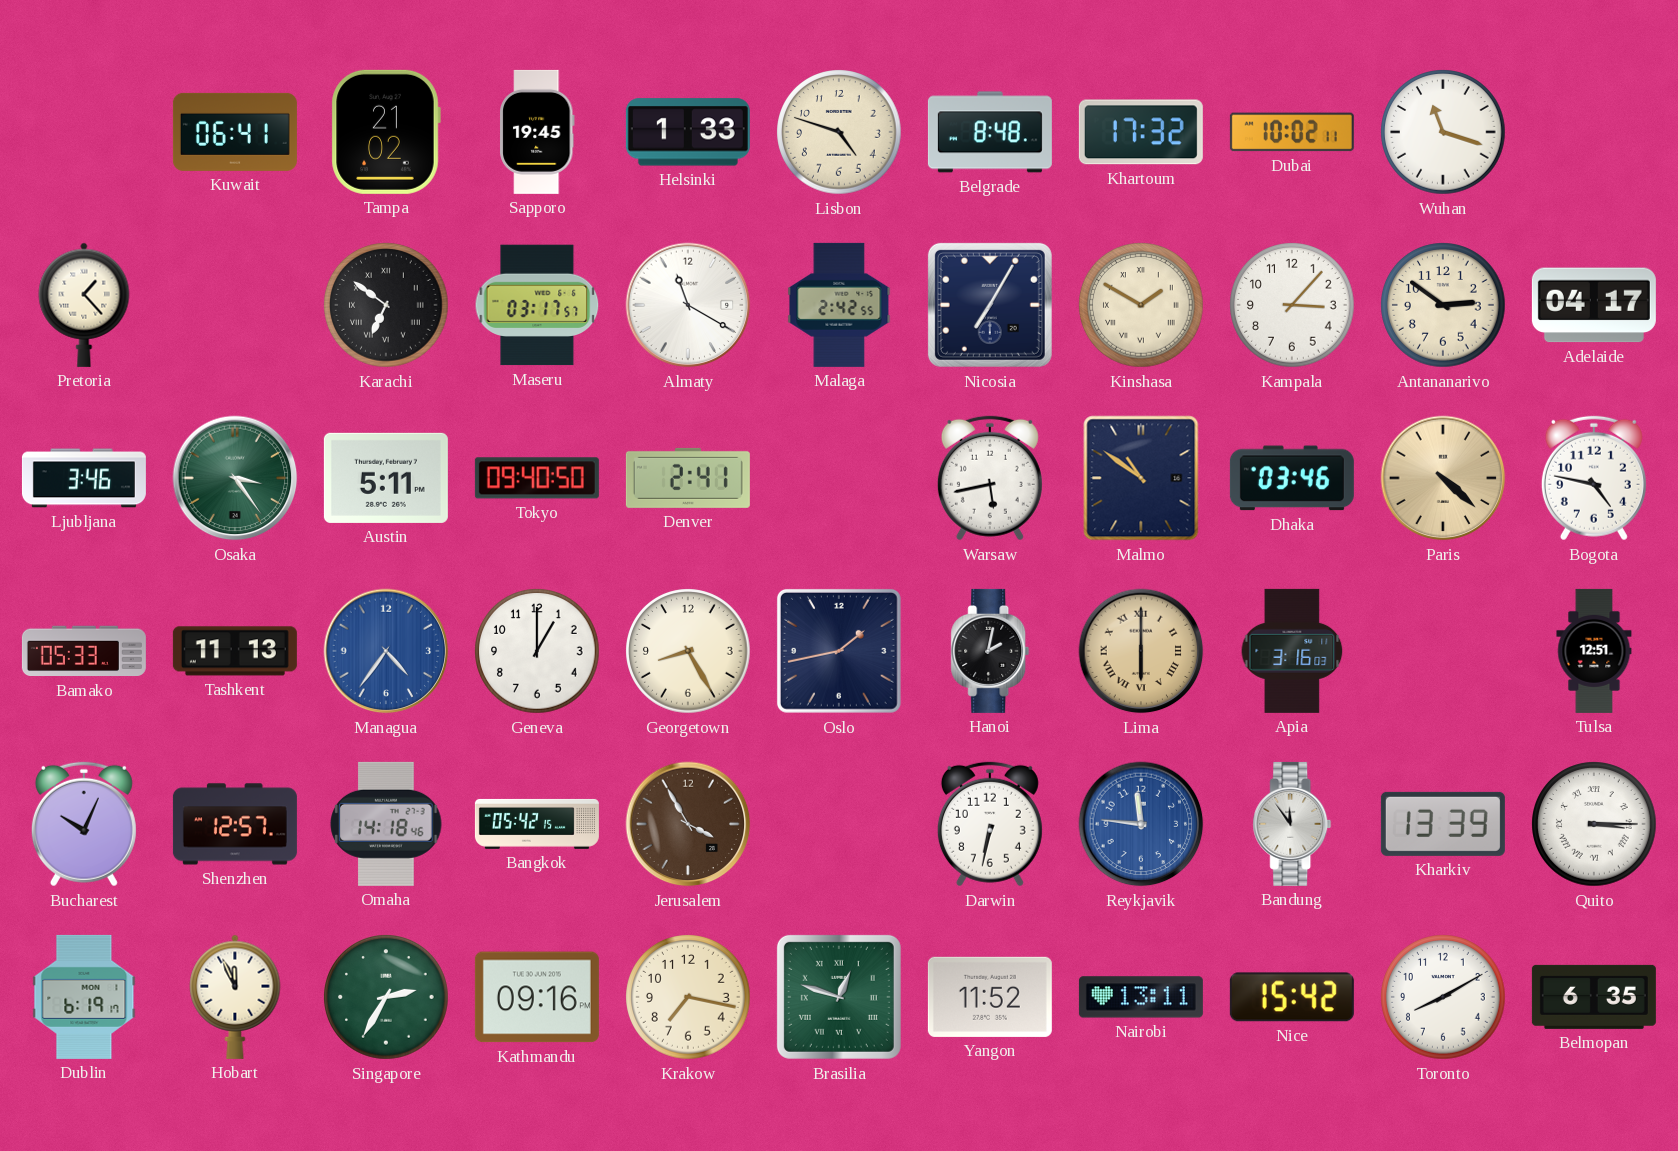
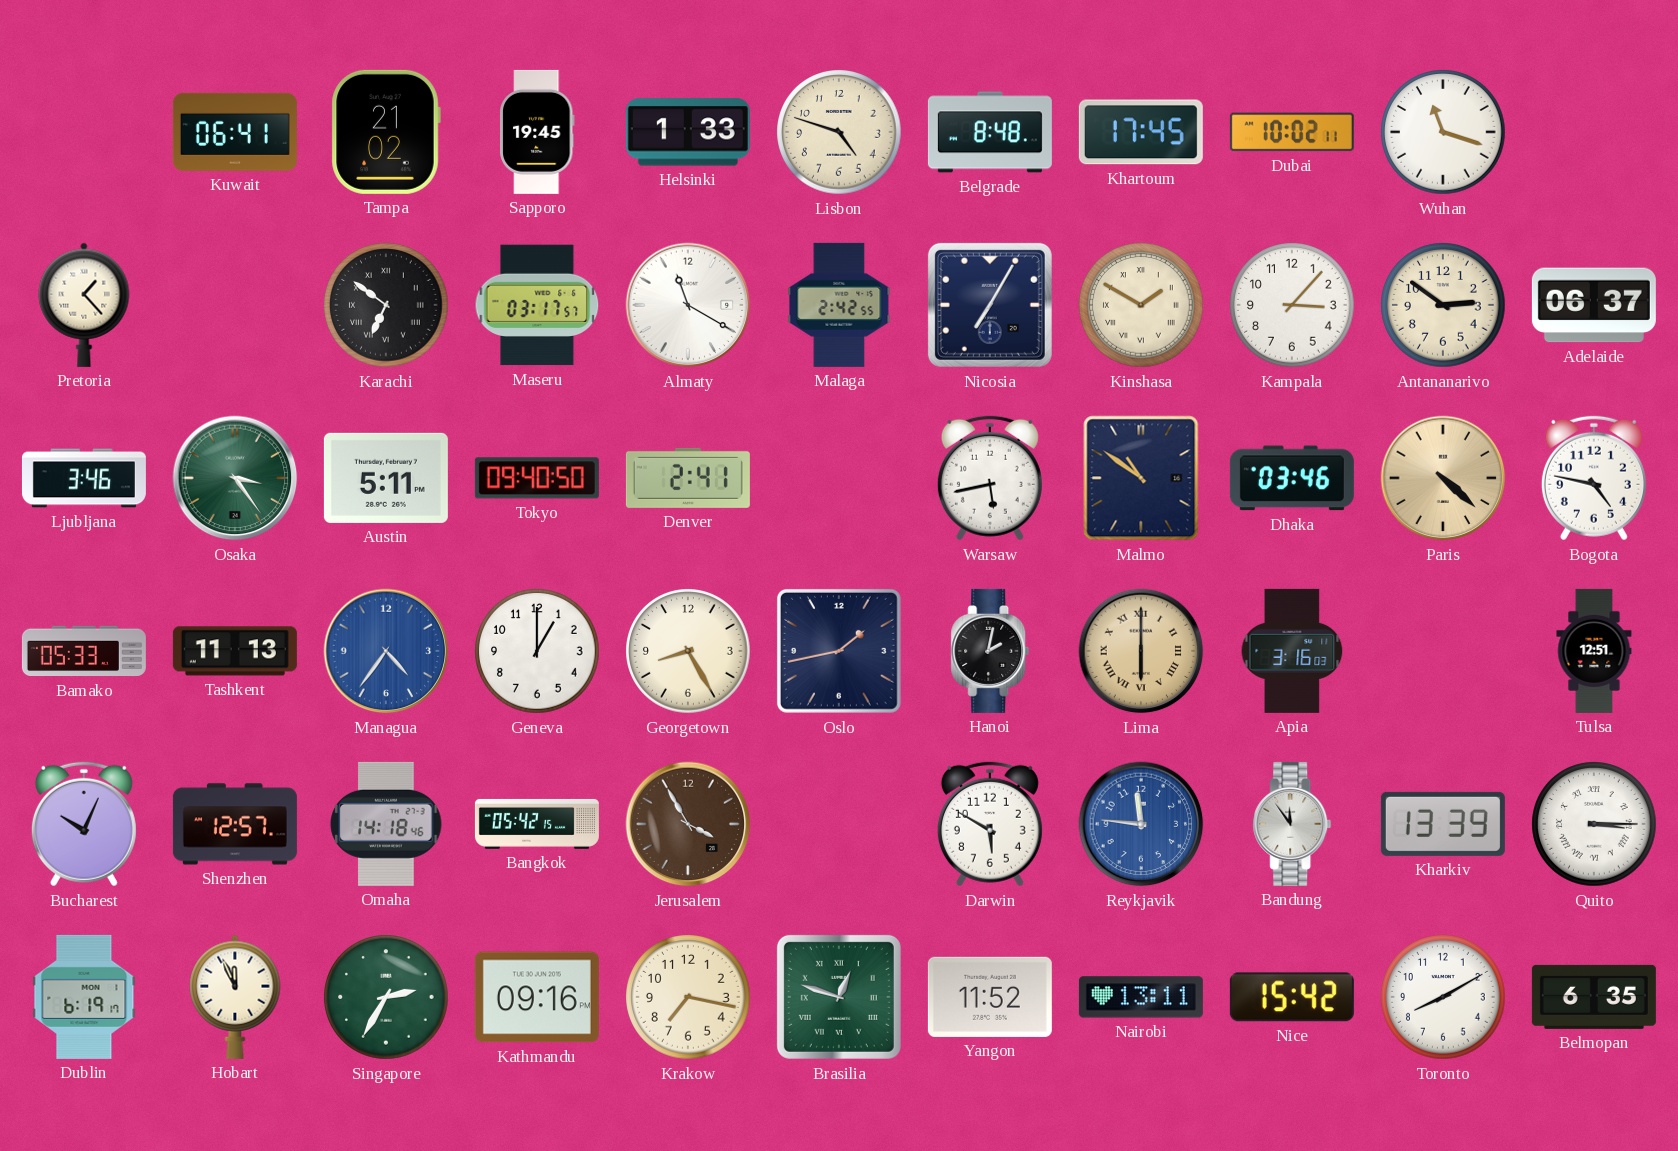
Khartoum: 17:32 -> 17:45 (1141, 132)
Adelaide: 04:17 -> 06:37 (1594, 305)
Darwin: 6:32 -> 5:50 (990, 824)
